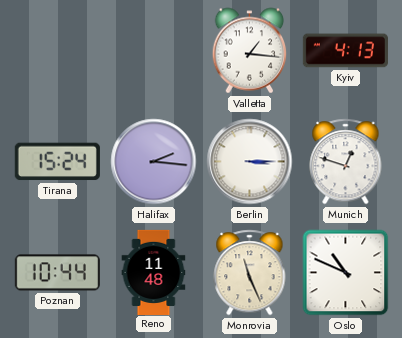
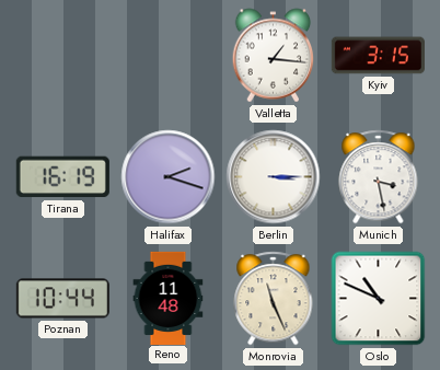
Kyiv: 4:13 -> 3:15 (378, 56)
Tirana: 15:24 -> 16:19 (62, 177)
Halifax: 2:16 -> 2:18 (169, 177)
Munich: 12:48 -> 3:28 (379, 177)
